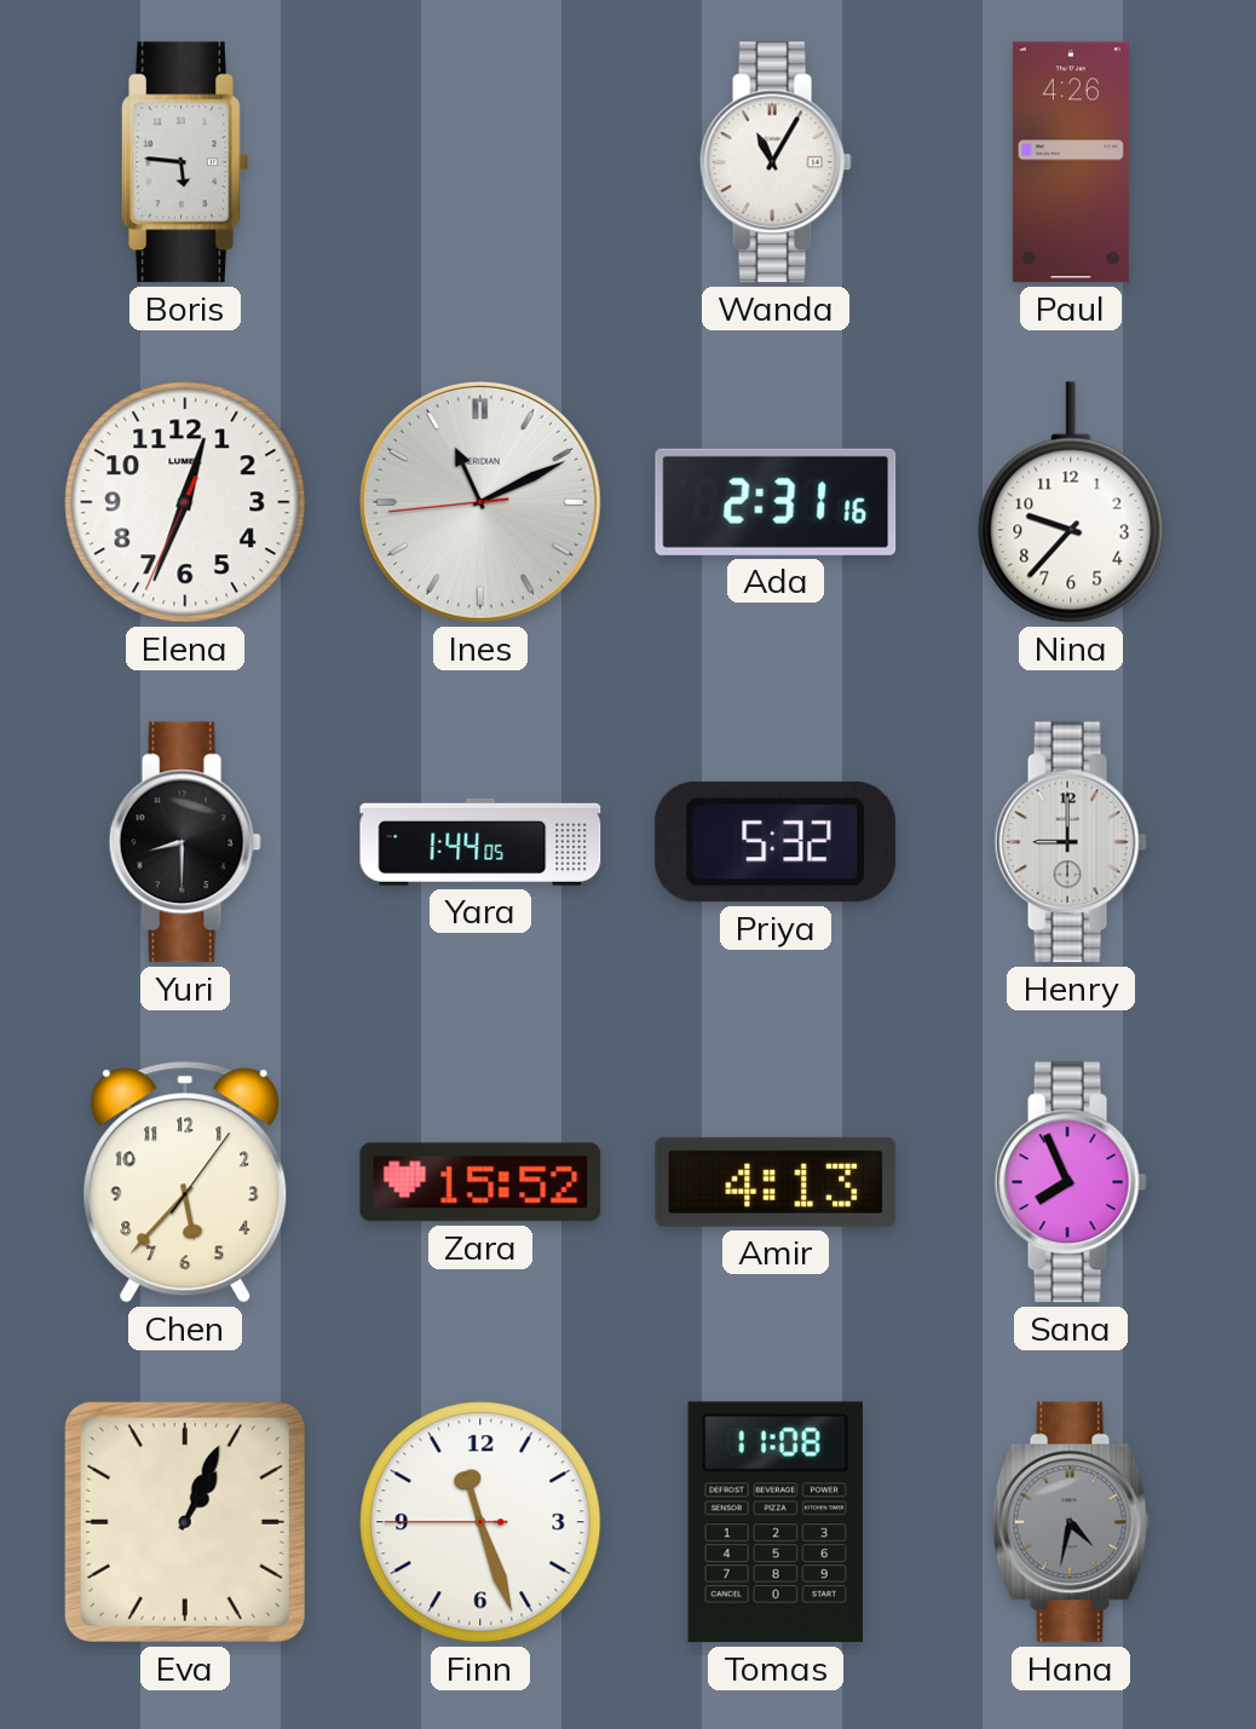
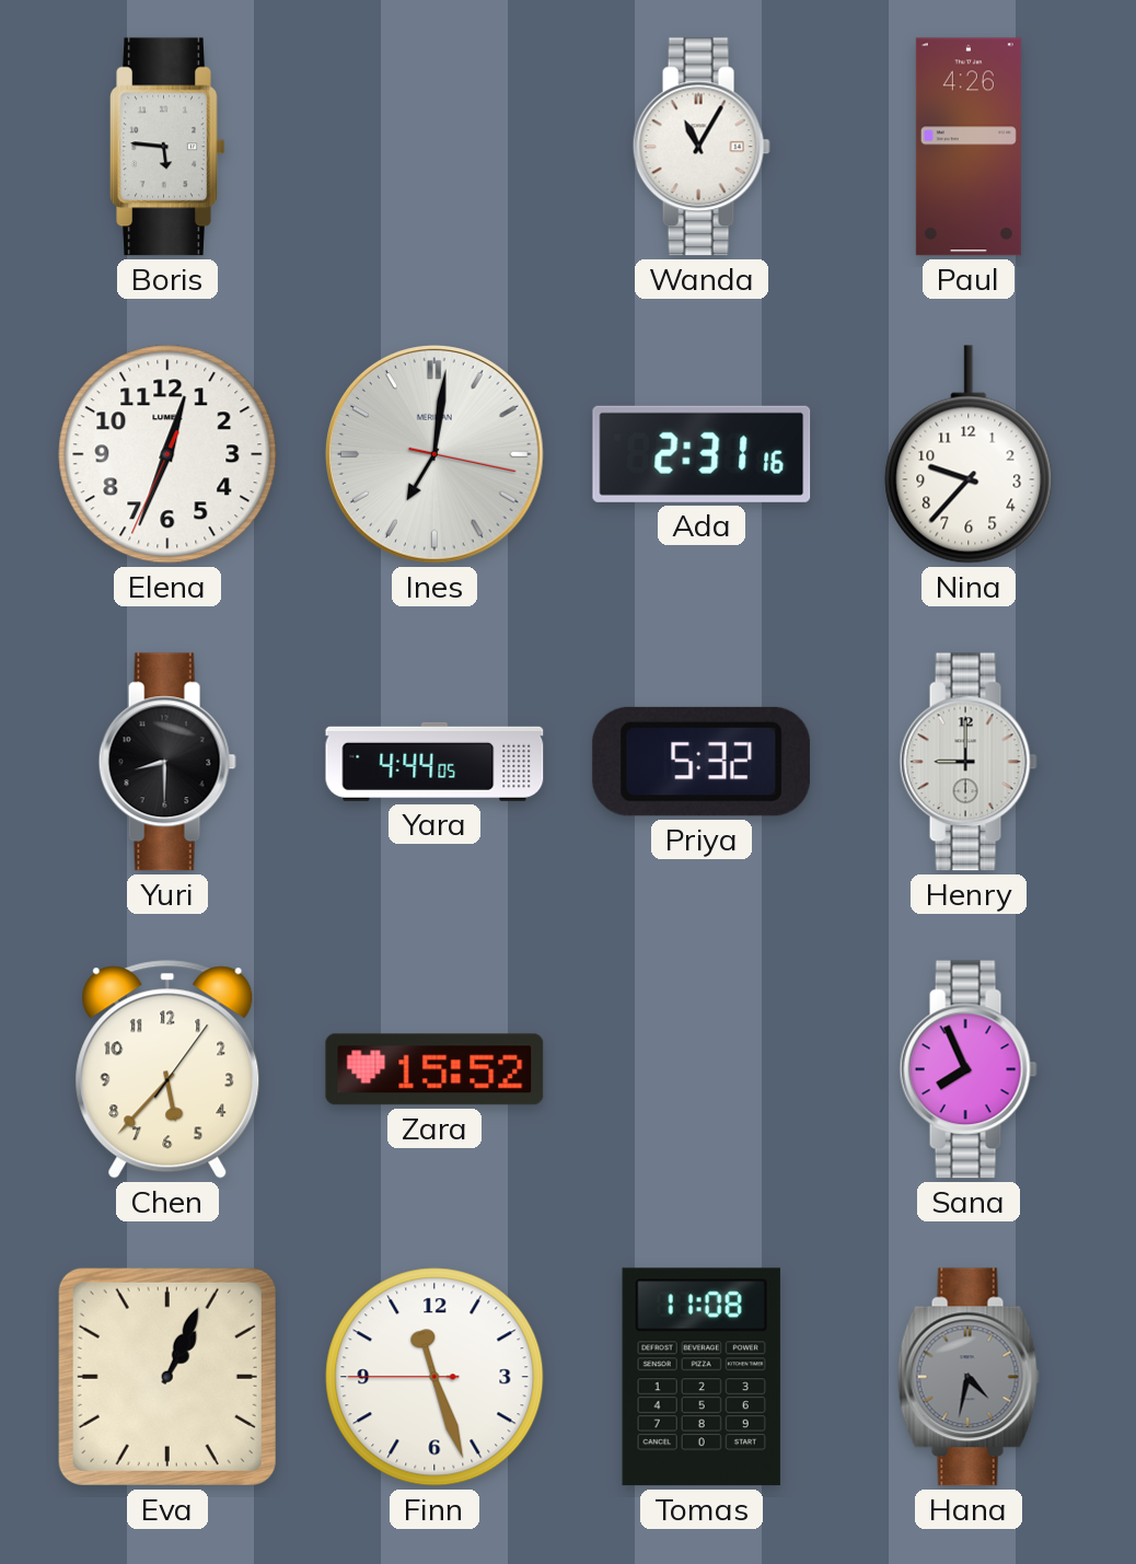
Ines: 11:10 -> 7:01 (436, 455)
Yara: 1:44 -> 4:44 (434, 762)
Amir: 4:13 -> none (776, 1182)
